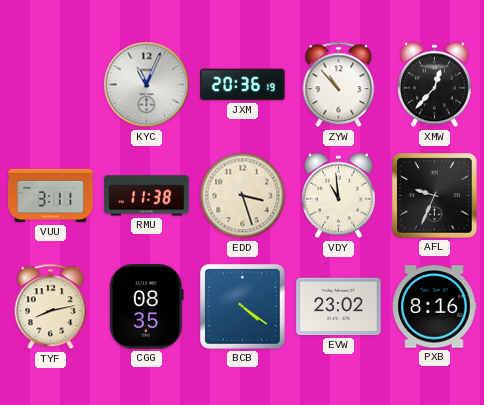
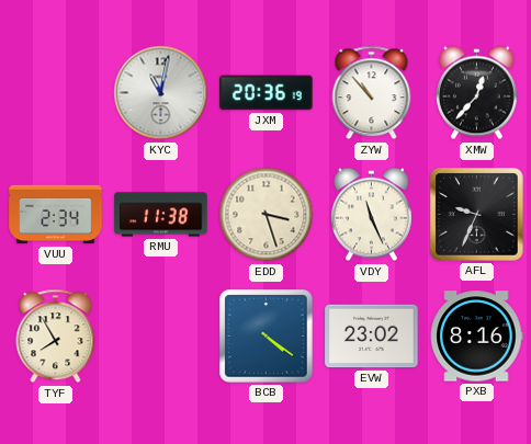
KYC: 11:04 -> 11:02 (161, 93)
VUU: 3:11 -> 2:34 (56, 215)
VDY: 10:59 -> 11:26 (371, 215)
TYF: 8:13 -> 7:55 (56, 337)
CGG: 08:35 -> none (146, 307)
